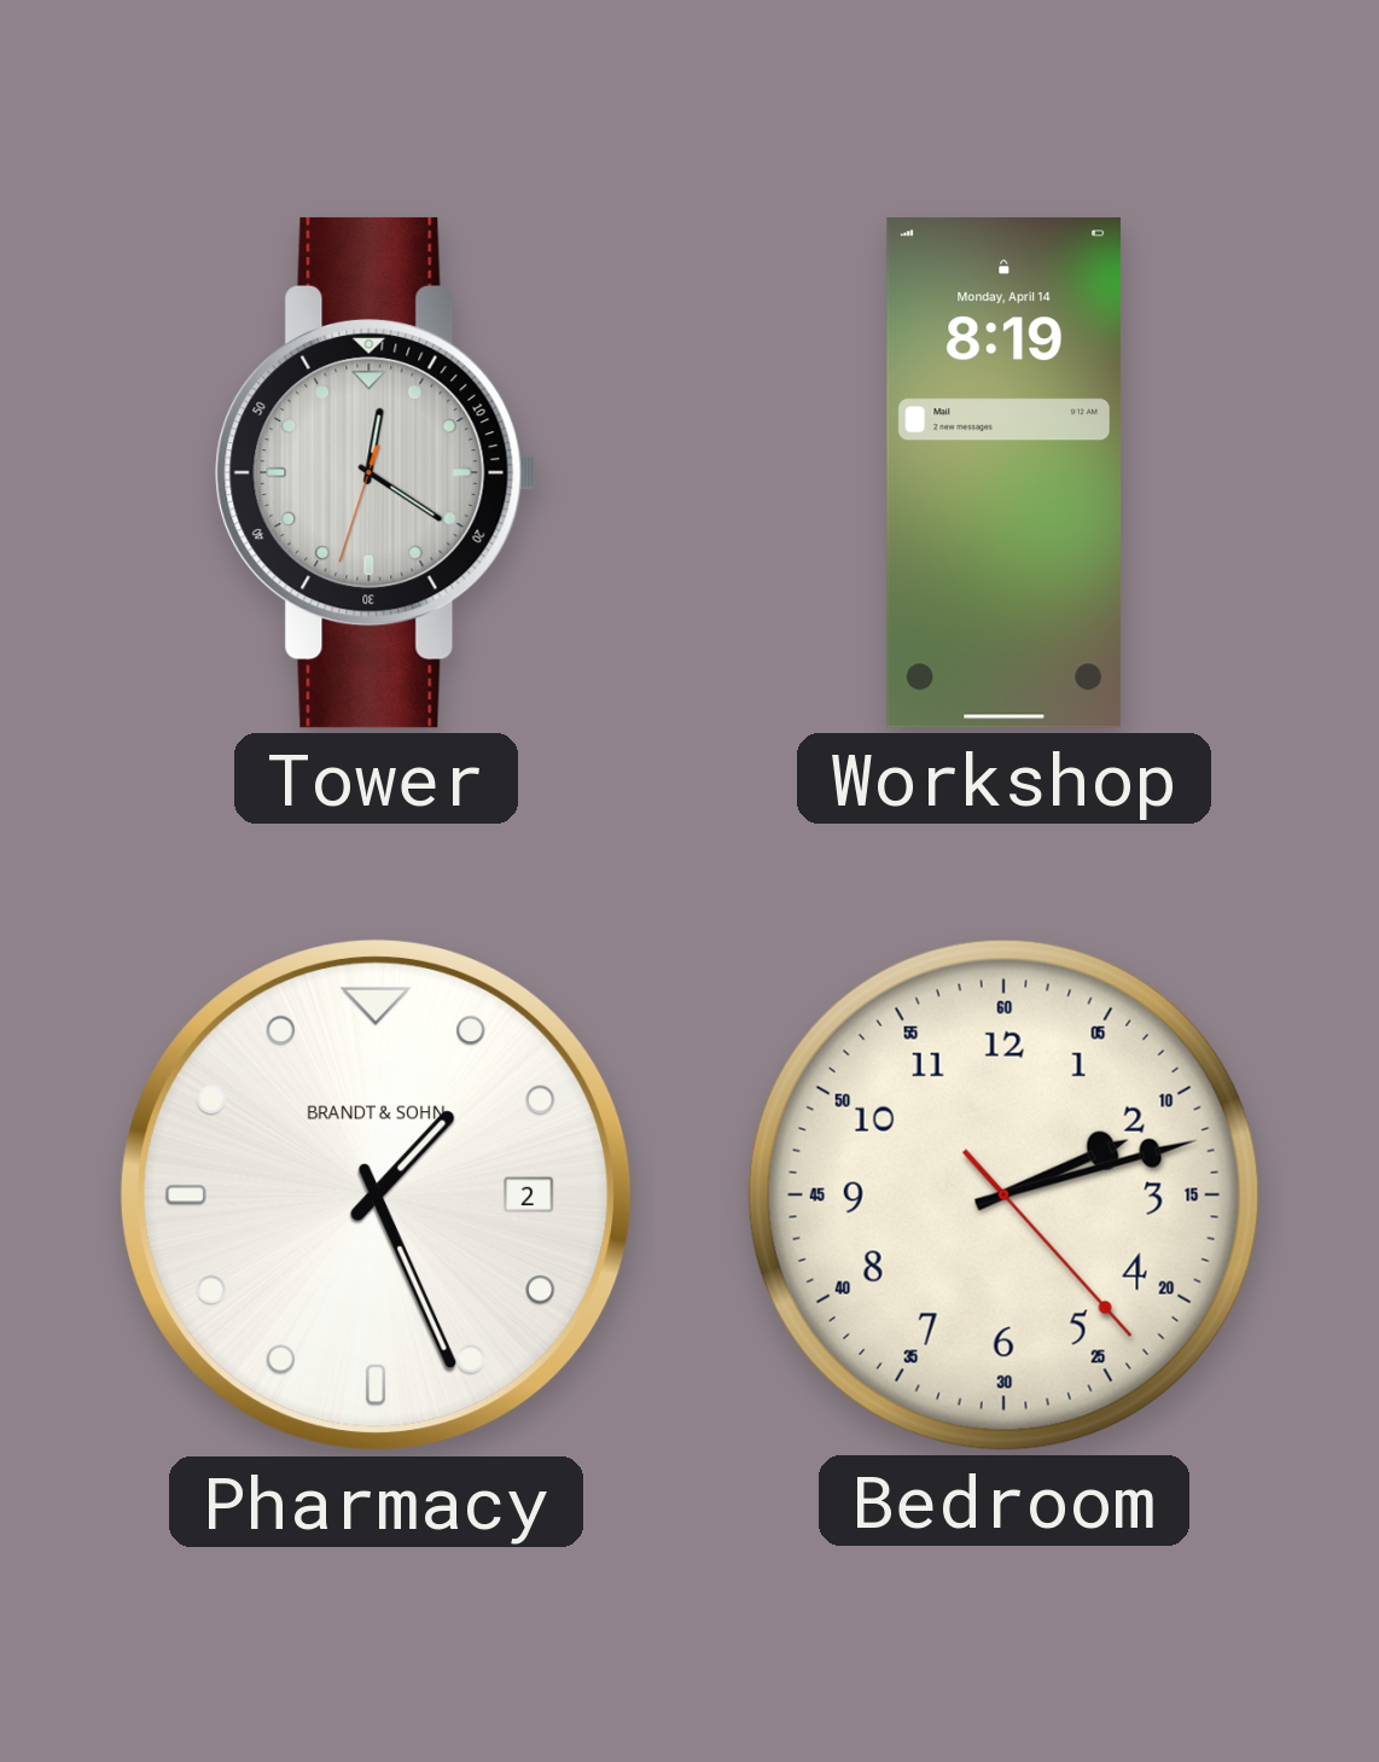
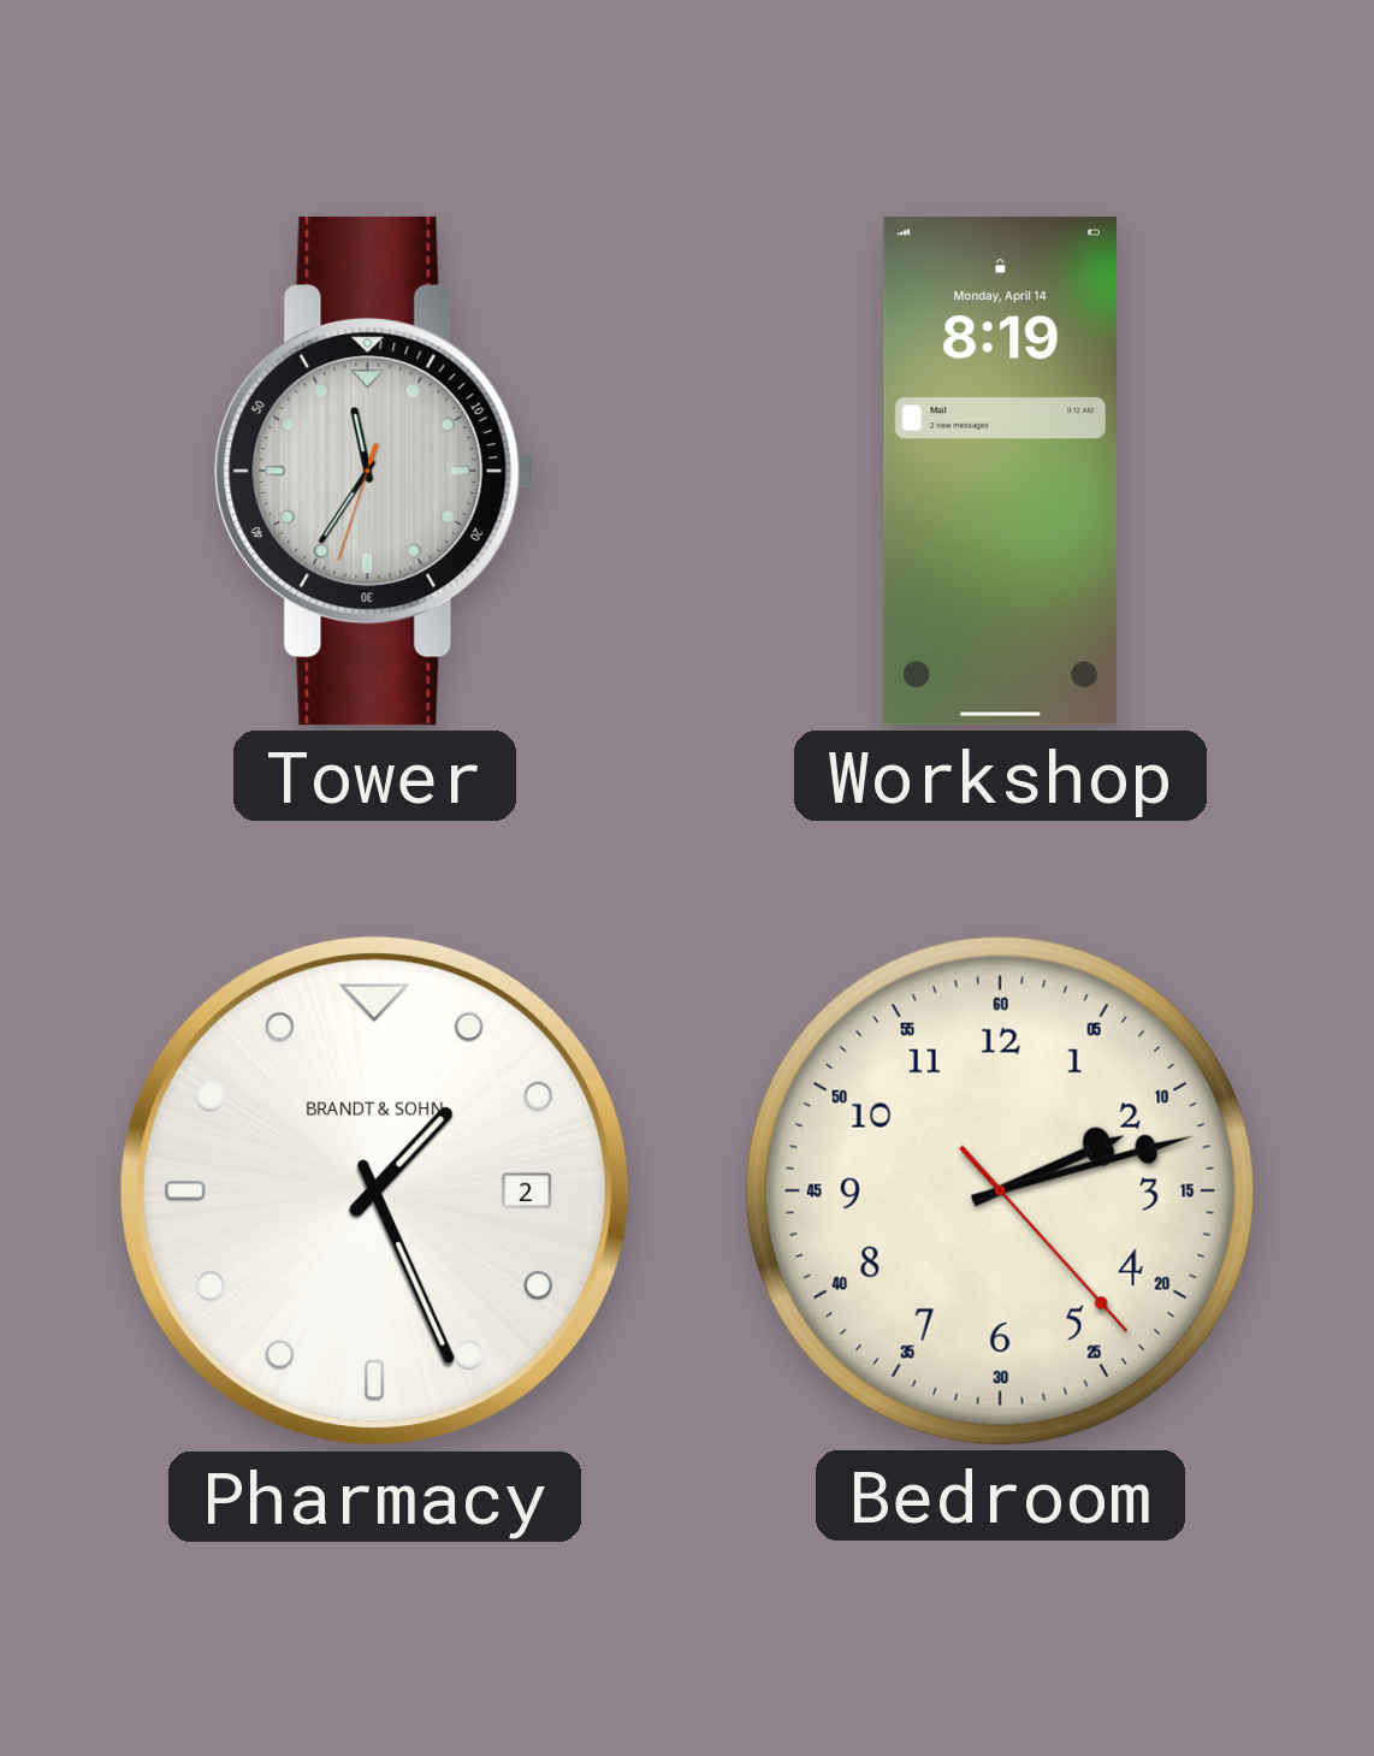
Tower: 12:20 -> 11:35 (375, 471)
